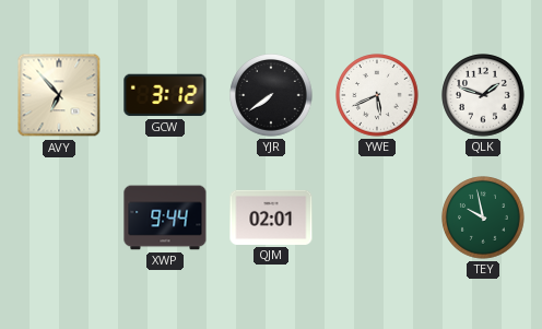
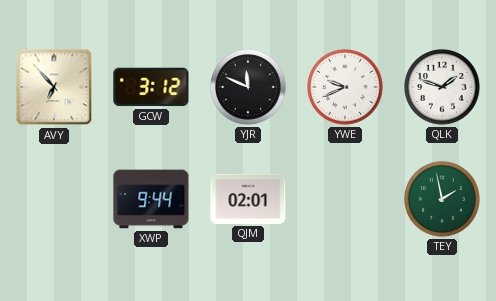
YJR: 7:39 -> 11:49 (248, 87)
YWE: 5:41 -> 9:41 (345, 87)
TEY: 9:58 -> 1:58 (442, 199)
